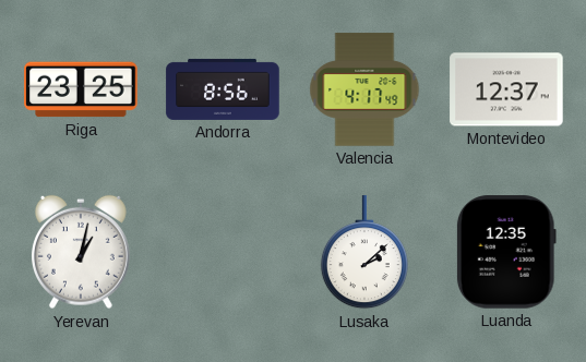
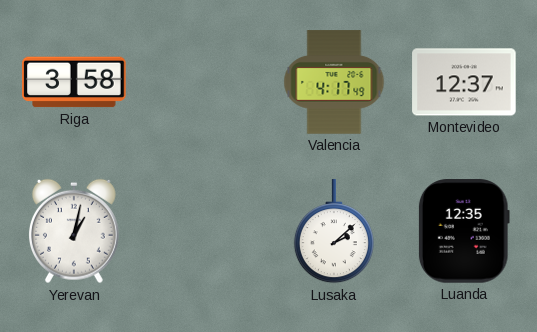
Riga: 23:25 -> 3:58 (74, 82)
Andorra: 8:56 -> none (223, 89)
